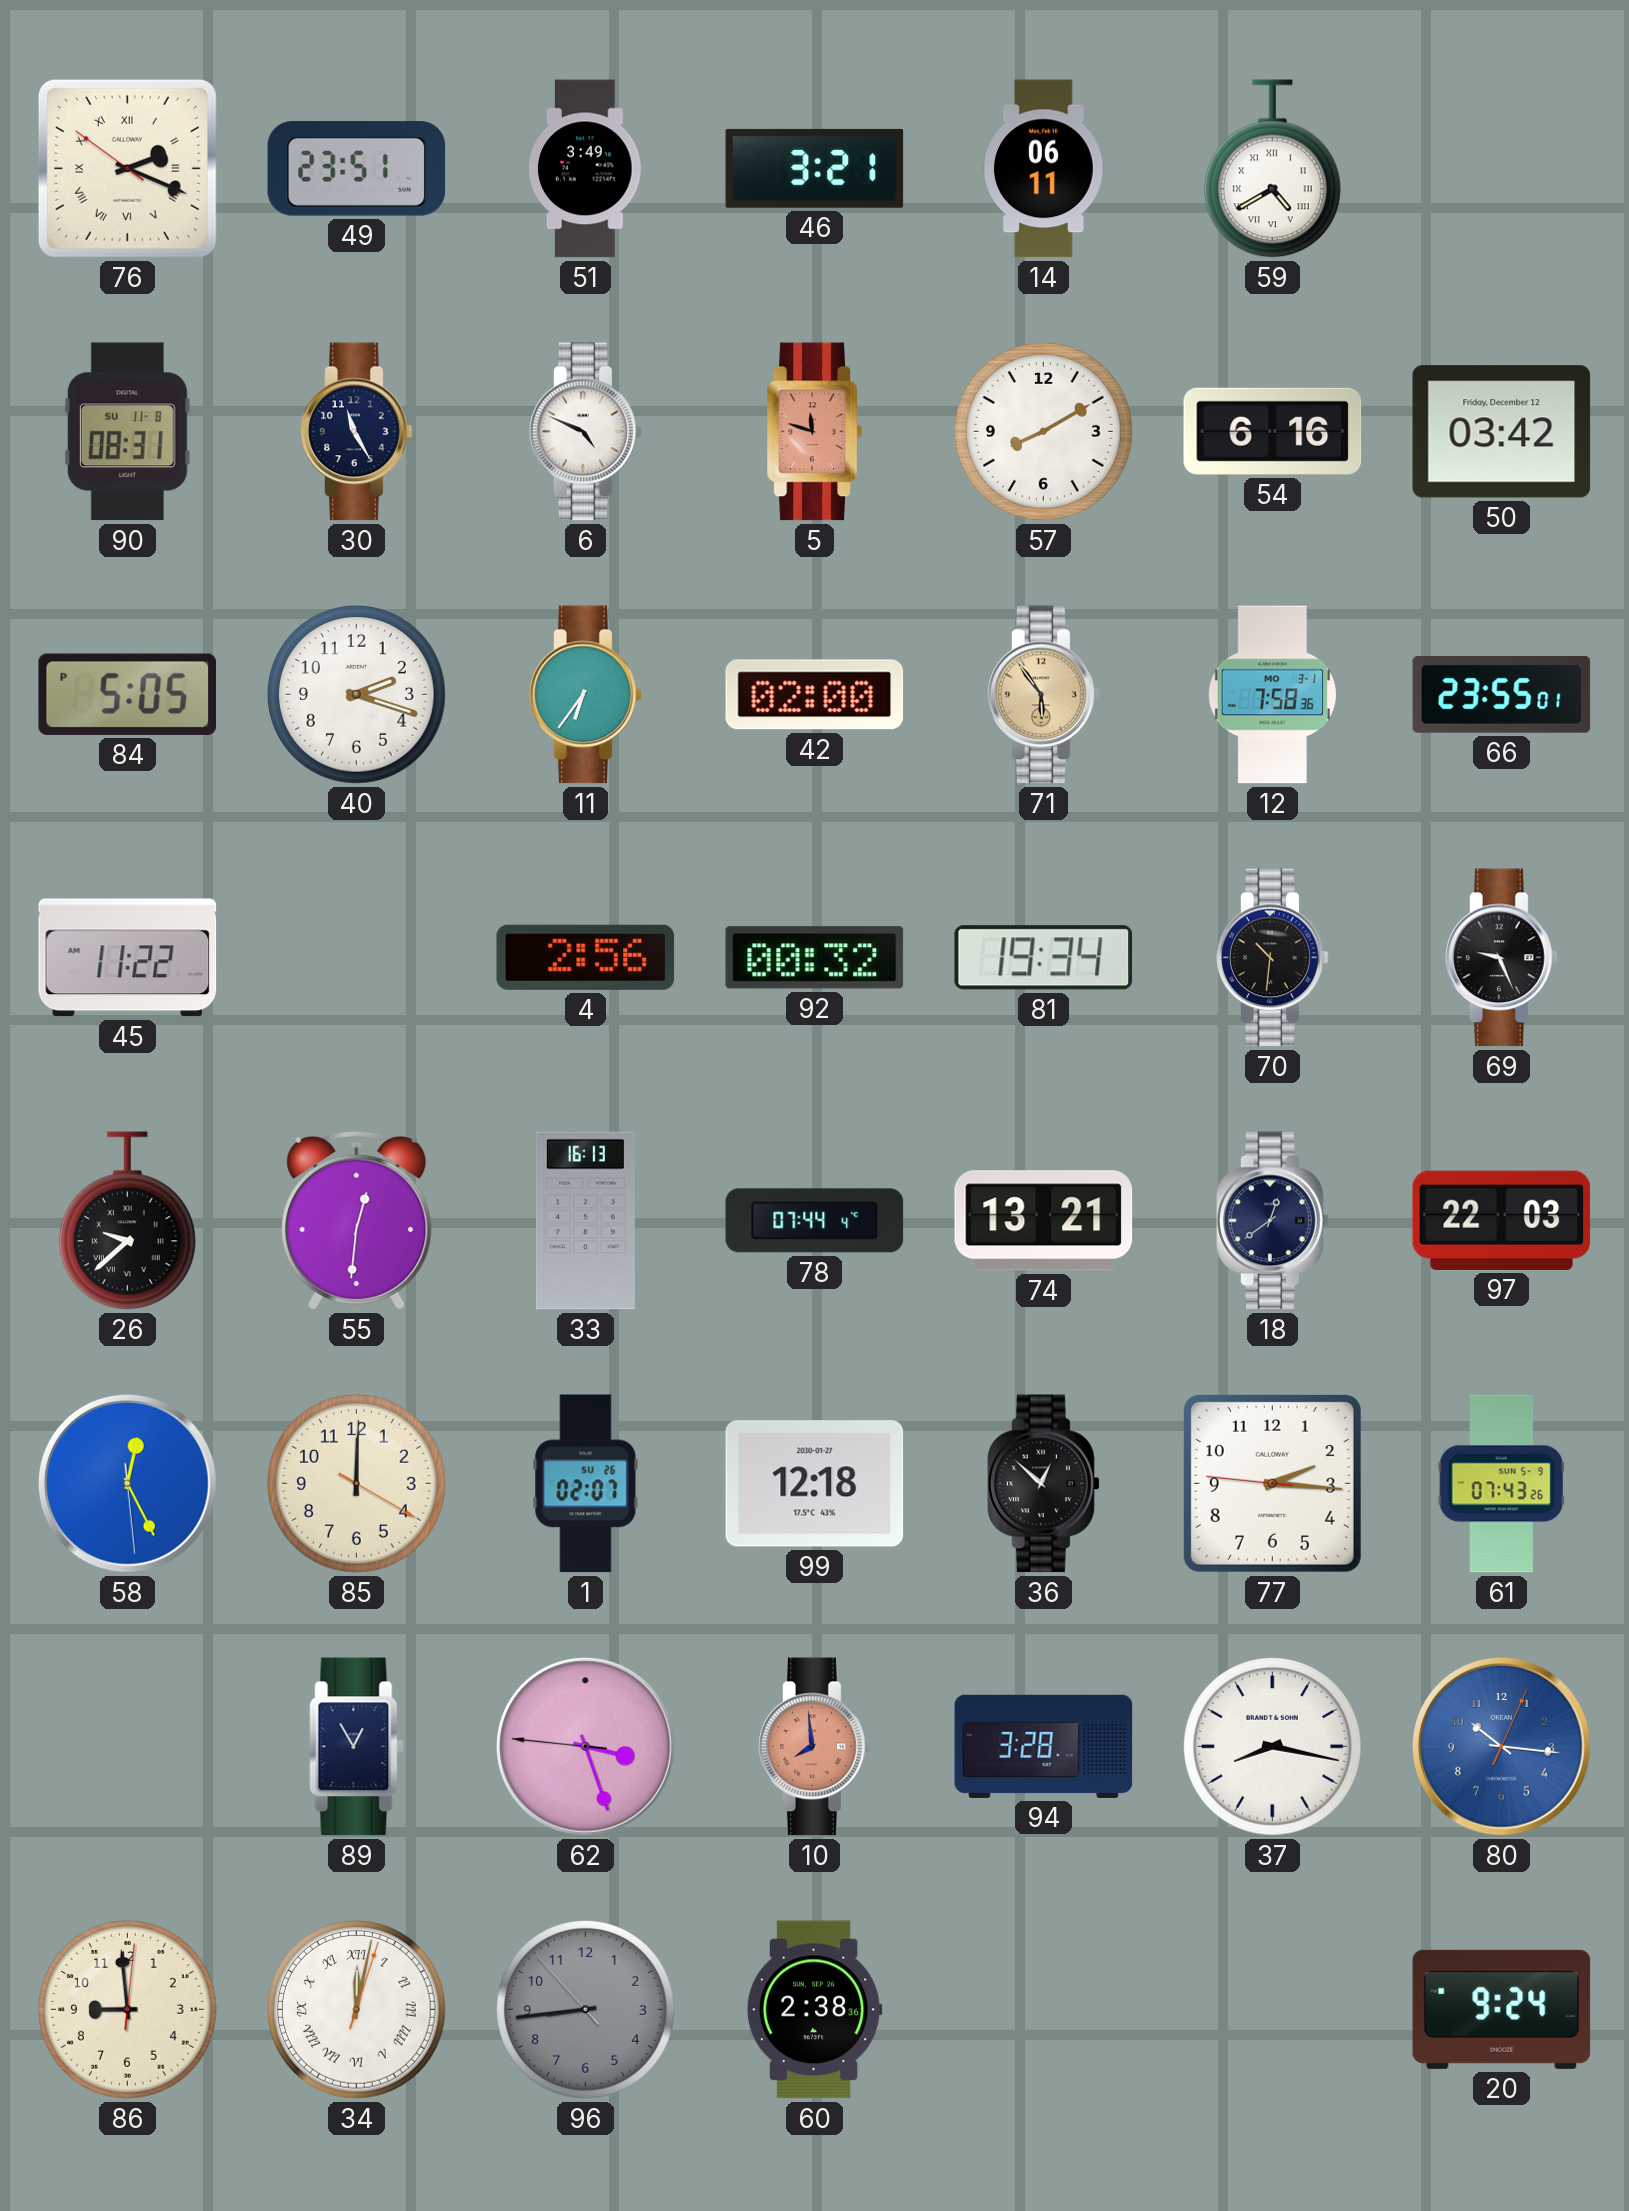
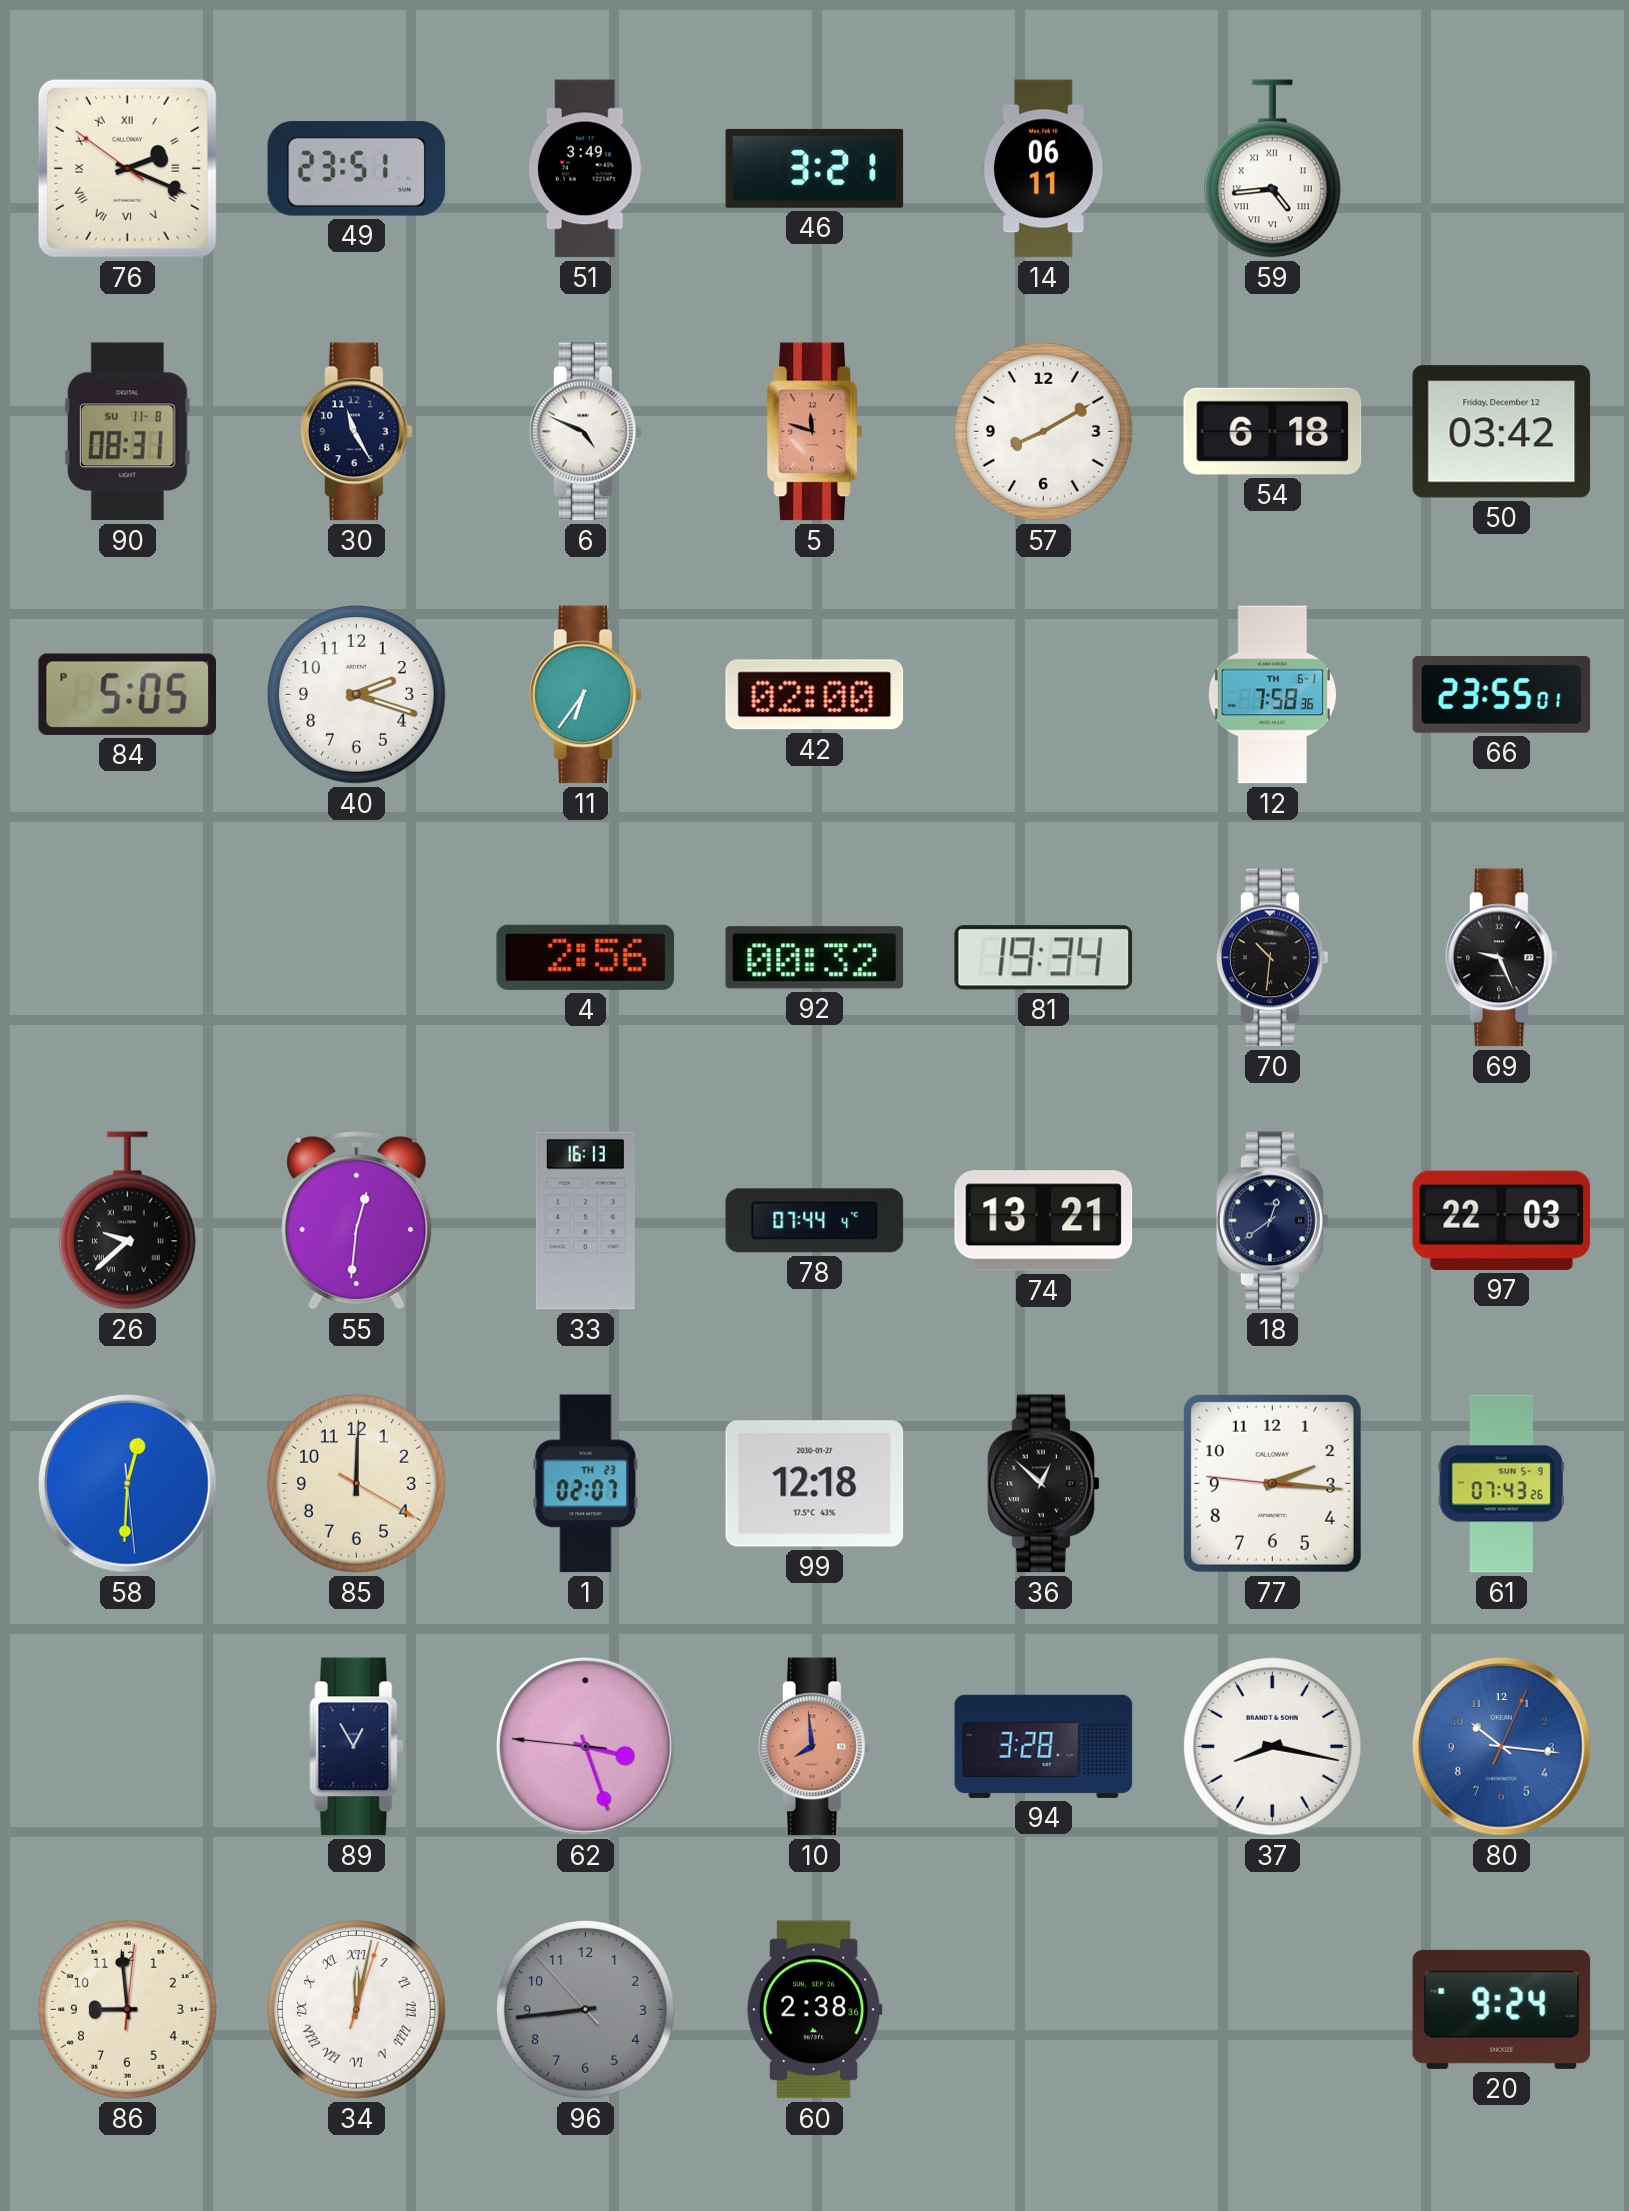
59: 4:40 -> 4:44 (1272, 169)
54: 6:16 -> 6:18 (1273, 431)
71: 5:54 -> none (1044, 695)
12 date: MO 3-1 -> TH 6-1 (1272, 695)
45: 11:22 -> none (128, 958)
58: 12:25 -> 12:30 (127, 1483)
1 date: SU 26 -> TH 23 (586, 1484)
